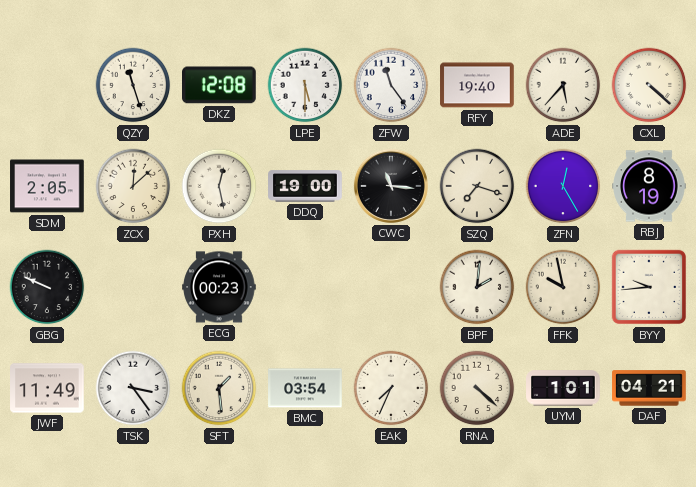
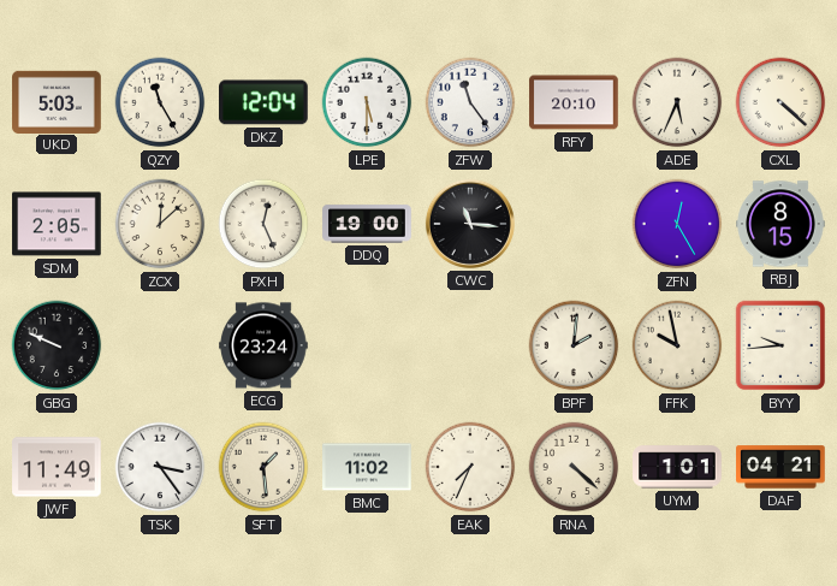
UKD: none -> 5:03 (57, 101)
QZY: 11:27 -> 11:25 (160, 102)
DKZ: 12:08 -> 12:04 (265, 102)
RFY: 19:40 -> 20:10 (574, 102)
ADE: 5:37 -> 5:34 (677, 102)
PXH: 12:28 -> 12:26 (263, 224)
SZQ: 7:18 -> none (477, 186)
RBJ: 8:19 -> 8:15 (780, 224)
ECG: 00:23 -> 23:24 (263, 345)
BMC: 03:54 -> 11:02 (367, 467)
